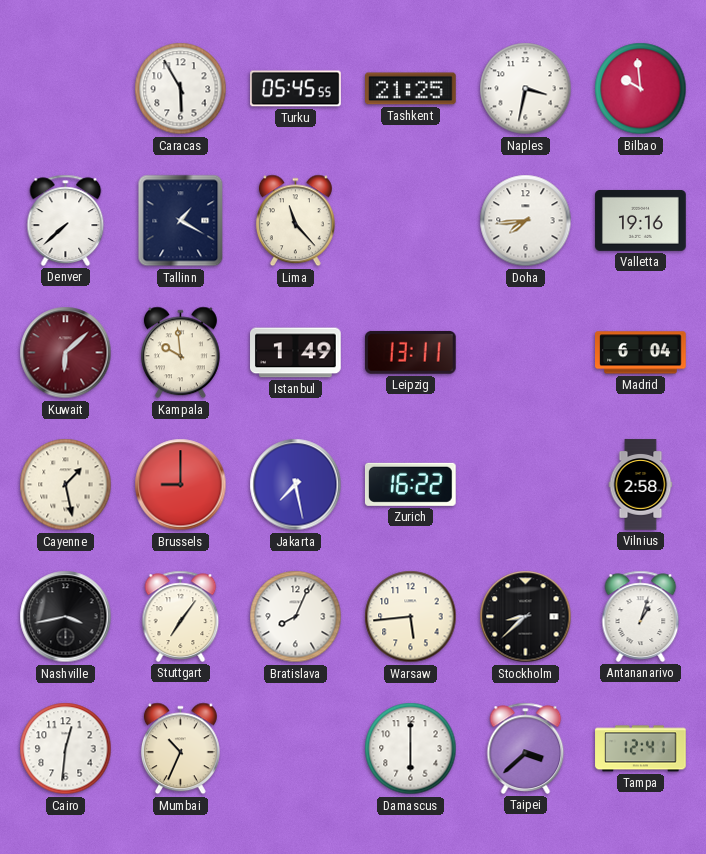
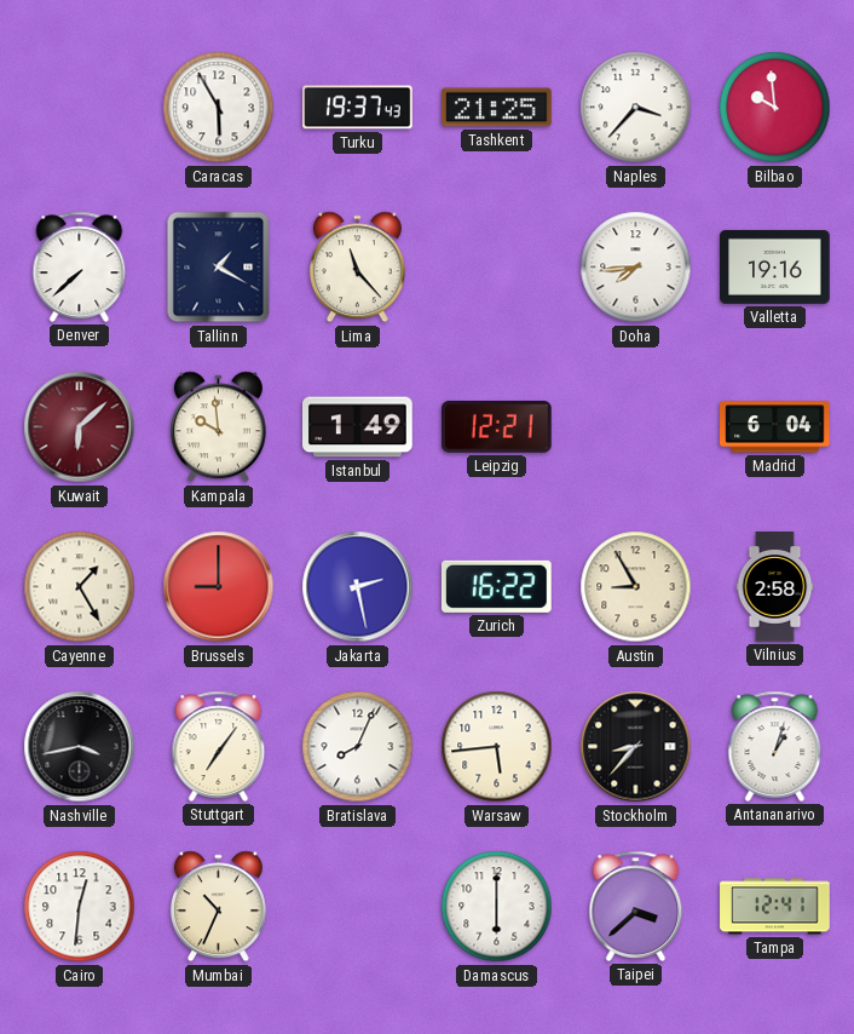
Turku: 05:45 -> 19:37 (358, 108)
Naples: 3:32 -> 3:37 (636, 108)
Leipzig: 13:11 -> 12:21 (496, 426)
Cayenne: 1:28 -> 1:25 (80, 587)
Jakarta: 7:28 -> 2:28 (358, 587)
Austin: none -> 8:55 (636, 587)
Stockholm: 8:38 -> 8:37 (636, 747)
